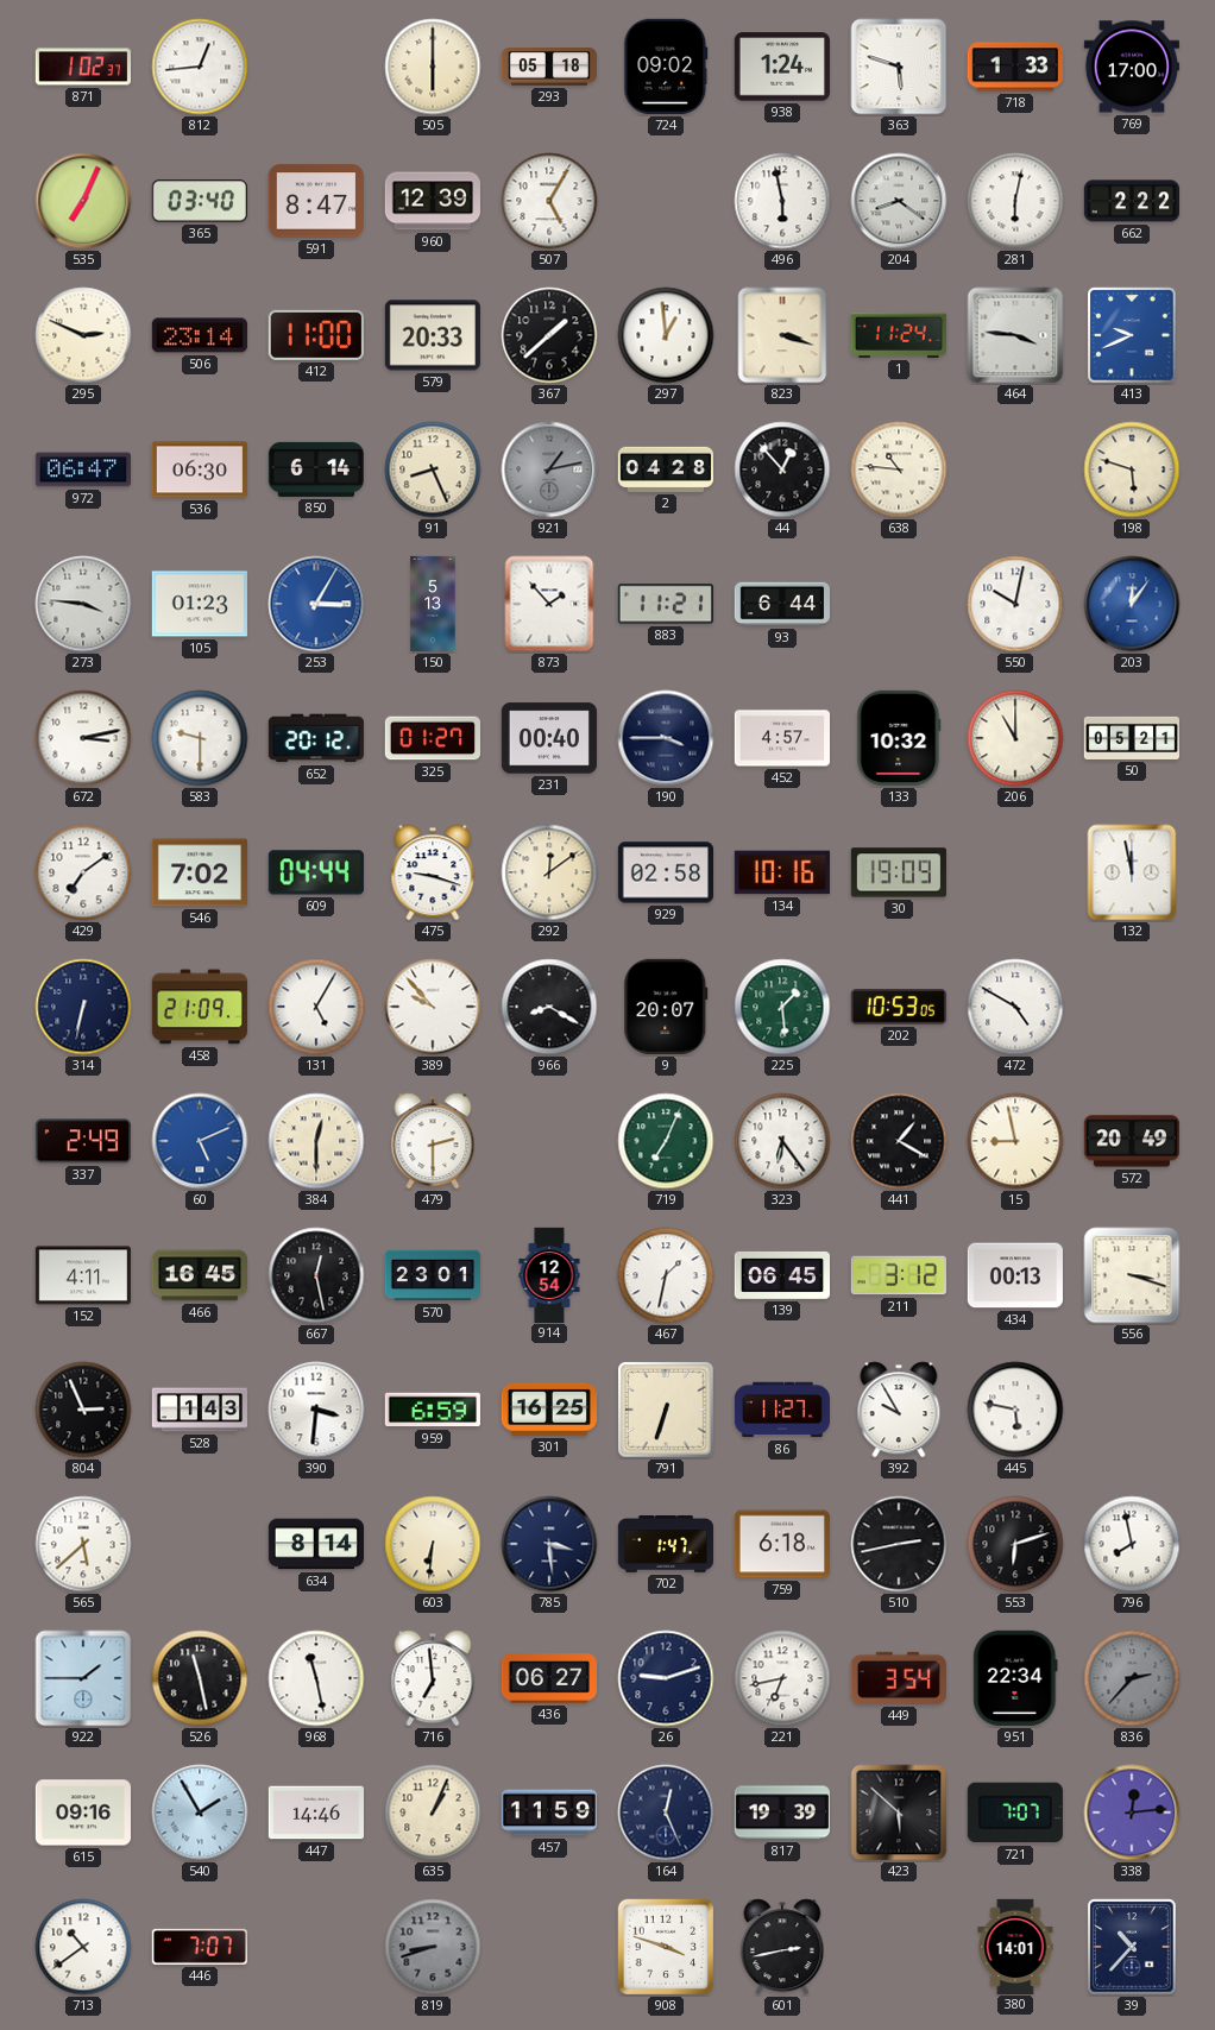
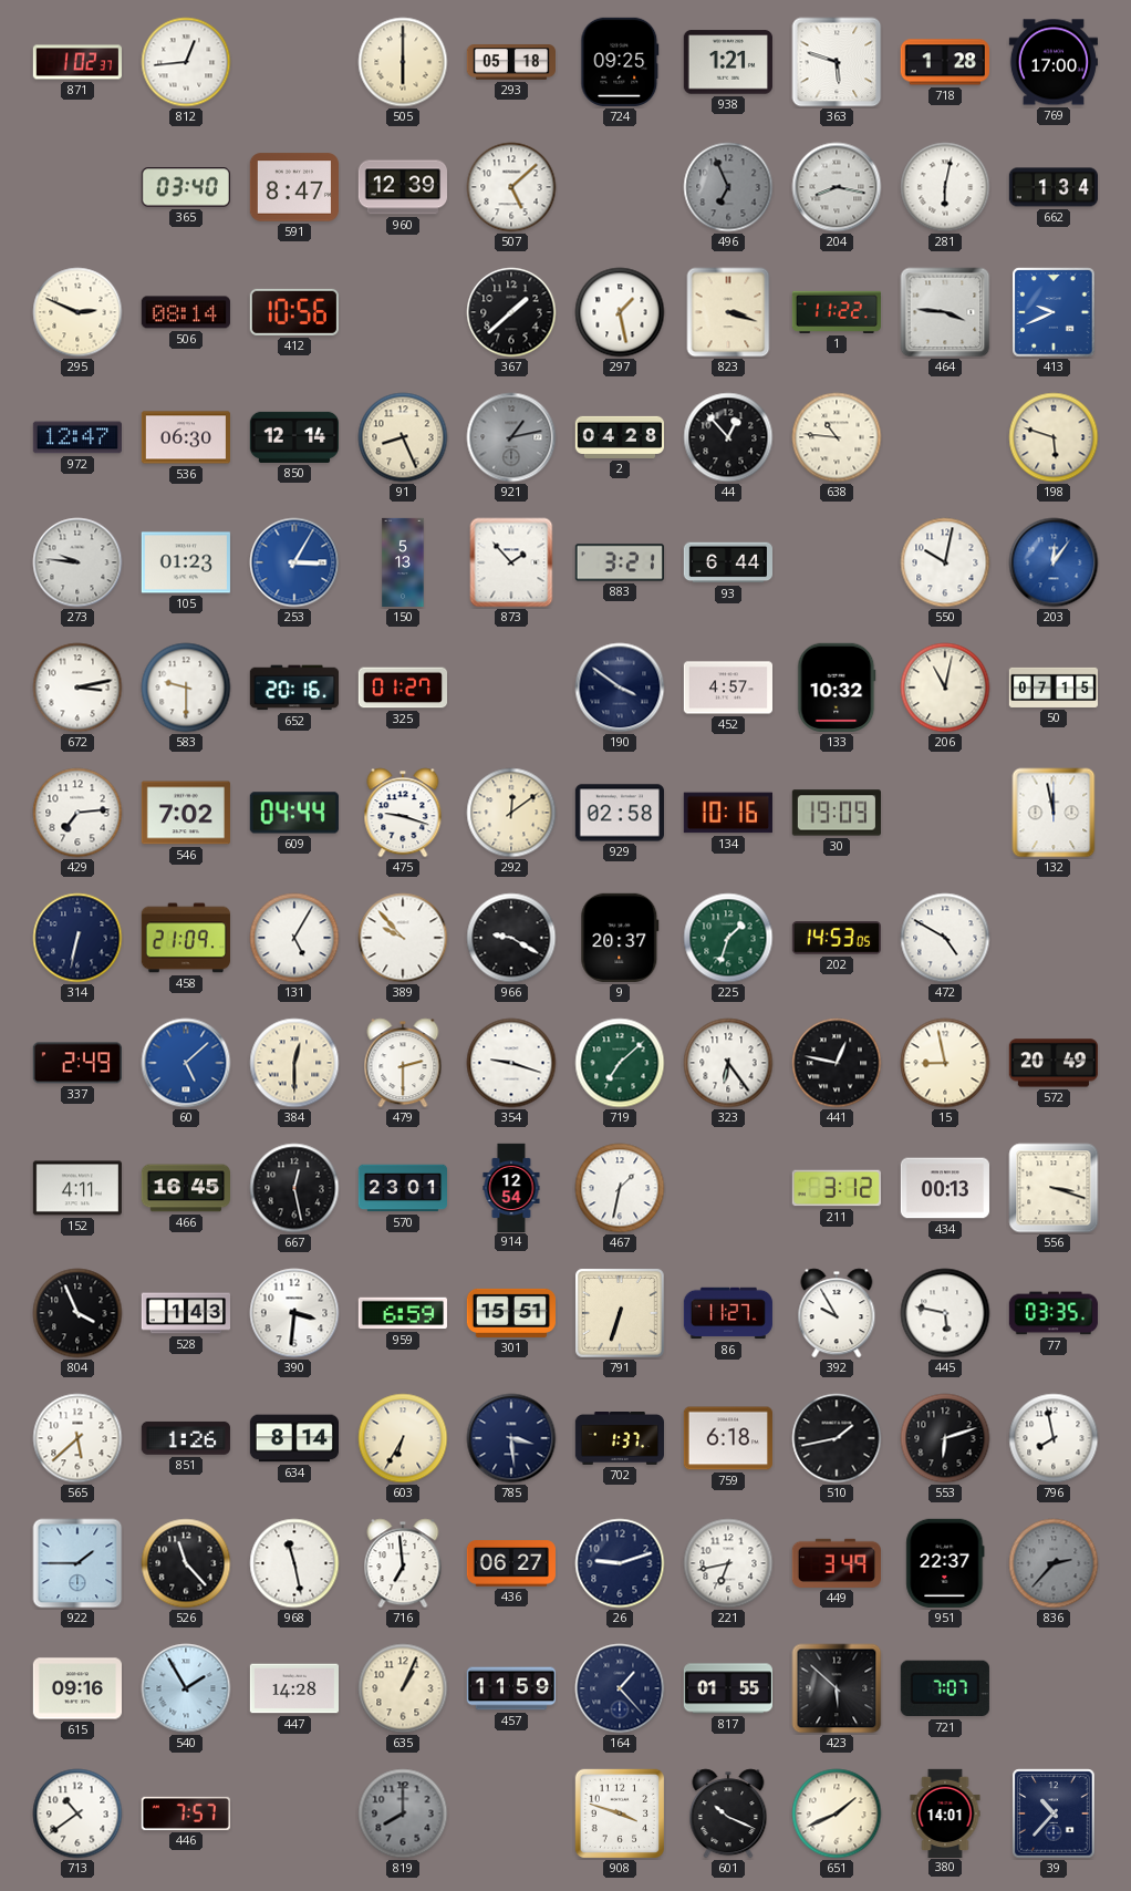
724: 09:02 -> 09:25 (620, 62)
938: 1:24 -> 1:21 (728, 62)
718: 1:33 -> 1:28 (945, 62)
535: 7:04 -> none (83, 201)
507: 5:05 -> 5:08 (511, 187)
496: 5:58 -> 6:56 (728, 187)
496 dial: white -> grey (728, 187)
204: 8:21 -> 8:17 (837, 187)
662: 2:22 -> 1:34 (1052, 187)
506: 23:14 -> 08:14 (186, 312)
412: 11:00 -> 10:56 (294, 312)
579: 20:33 -> none (433, 335)
297: 12:59 -> 1:28 (620, 312)
1: 11:24 -> 11:22 (836, 312)
972: 06:47 -> 12:47 (76, 437)
850: 6:14 -> 12:14 (294, 437)
273: 3:46 -> 9:46 (77, 562)
883: 11:21 -> 3:21 (620, 562)
652: 20:12 -> 20:16 (294, 688)
231: 00:40 -> none (548, 738)
190: 3:45 -> 3:51 (620, 688)
206: 11:00 -> 11:02 (945, 688)
50: 05:21 -> 07:15 (1052, 688)
429: 7:09 -> 7:14 (77, 813)
966: 8:20 -> 9:20 (511, 938)
9: 20:07 -> 20:37 (620, 938)
225: 1:29 -> 1:33 (728, 938)
202: 10:53 -> 14:53 (837, 938)
60: 5:11 -> 5:08 (186, 1063)
354: none -> 9:18 (511, 1063)
719: 7:04 -> 7:08 (620, 1063)
441: 1:20 -> 12:47 (837, 1063)
139: 06:45 -> none (781, 1275)
804: 2:56 -> 3:56 (77, 1313)
301: 16:25 -> 15:51 (510, 1313)
77: none -> 03:35 (1054, 1313)
851: none -> 1:26 (186, 1438)
603: 6:31 -> 6:35 (403, 1438)
702: 1:47 -> 1:37 (619, 1439)
510: 2:43 -> 1:43 (837, 1438)
526: 11:28 -> 11:23 (186, 1563)
449: 3:54 -> 3:49 (837, 1563)
951: 22:34 -> 22:37 (945, 1563)
447: 14:46 -> 14:28 (293, 1688)
164: 12:26 -> 1:23 (620, 1688)
817: 19:39 -> 01:55 (727, 1688)
338: 12:14 -> none (1132, 1813)
446: 7:07 -> 7:57 (186, 1813)
819: 8:42 -> 8:00 (403, 1813)
601: 2:43 -> 10:19 (728, 1813)
651: none -> 1:41 (837, 1813)
